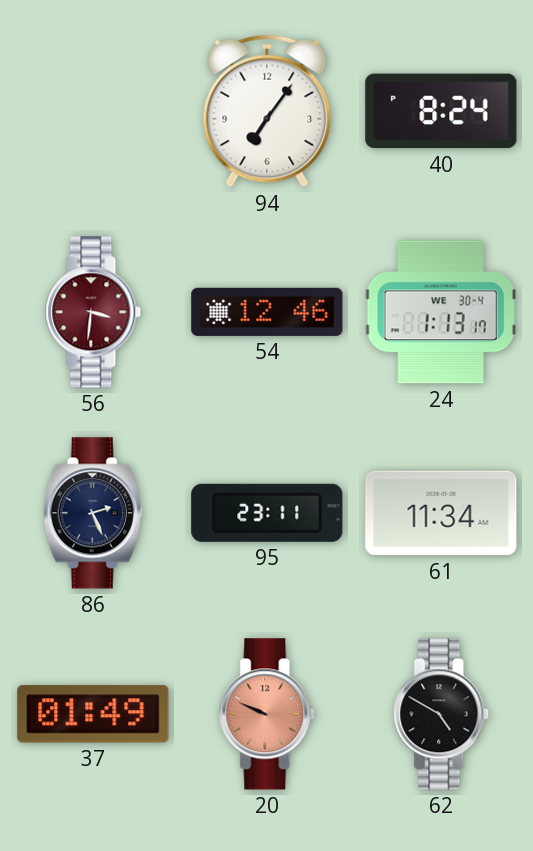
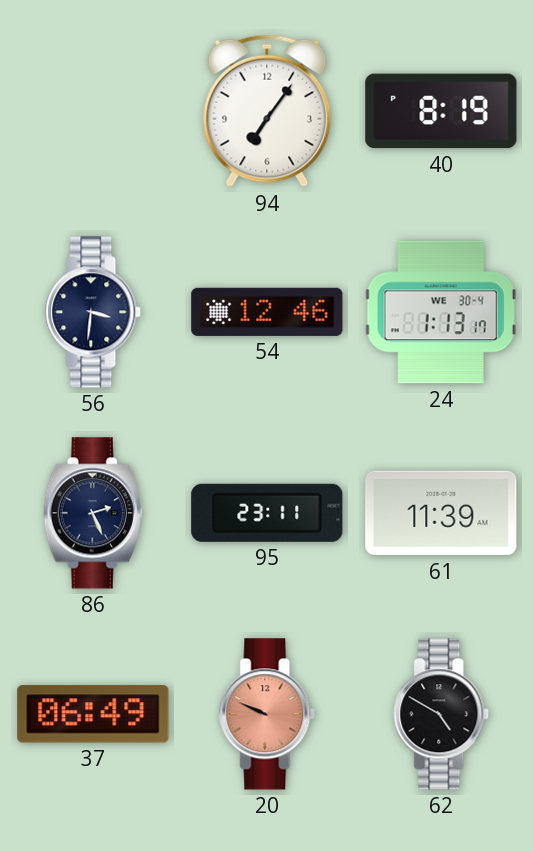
40: 8:24 -> 8:19 (441, 111)
56 dial: burgundy -> navy (94, 312)
61: 11:34 -> 11:39 (441, 513)
37: 01:49 -> 06:49 (93, 714)
